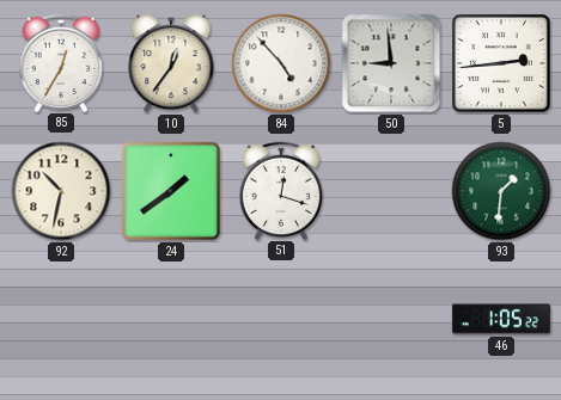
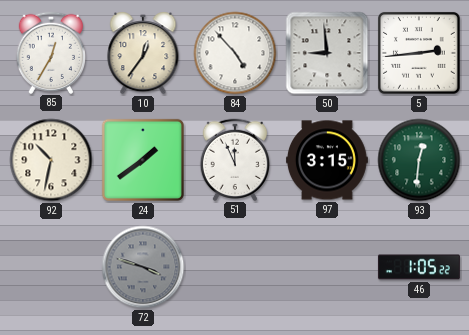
51: 12:18 -> 11:56 (234, 159)
97: none -> 3:15 (327, 160)
93: 1:31 -> 12:31 (419, 160)
72: none -> 3:48 (143, 267)
